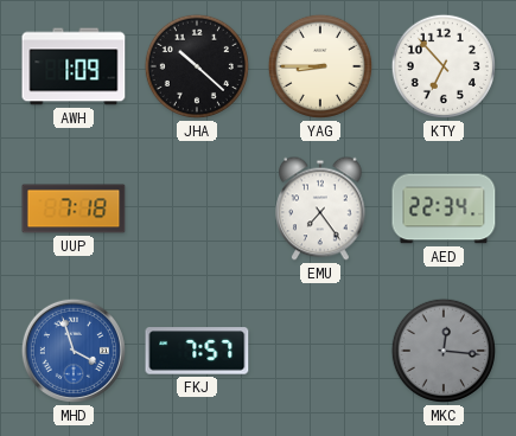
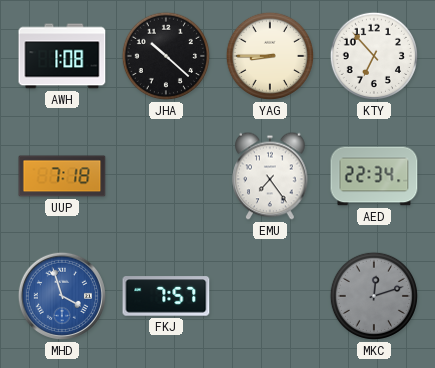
AWH: 1:09 -> 1:08 (62, 56)
MKC: 12:16 -> 12:12 (373, 296)
